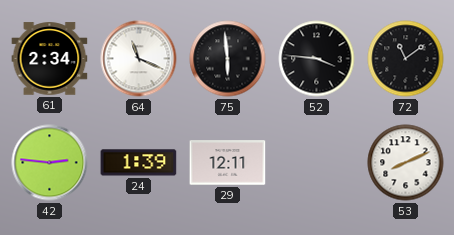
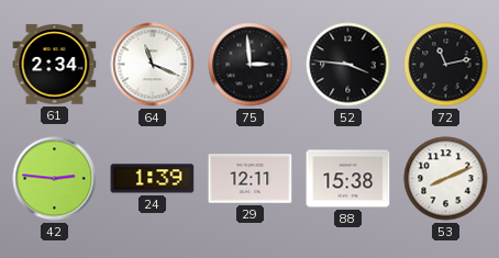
75: 5:59 -> 2:59 (251, 65)
72: 11:09 -> 11:13 (446, 65)
88: none -> 15:38 (348, 179)
